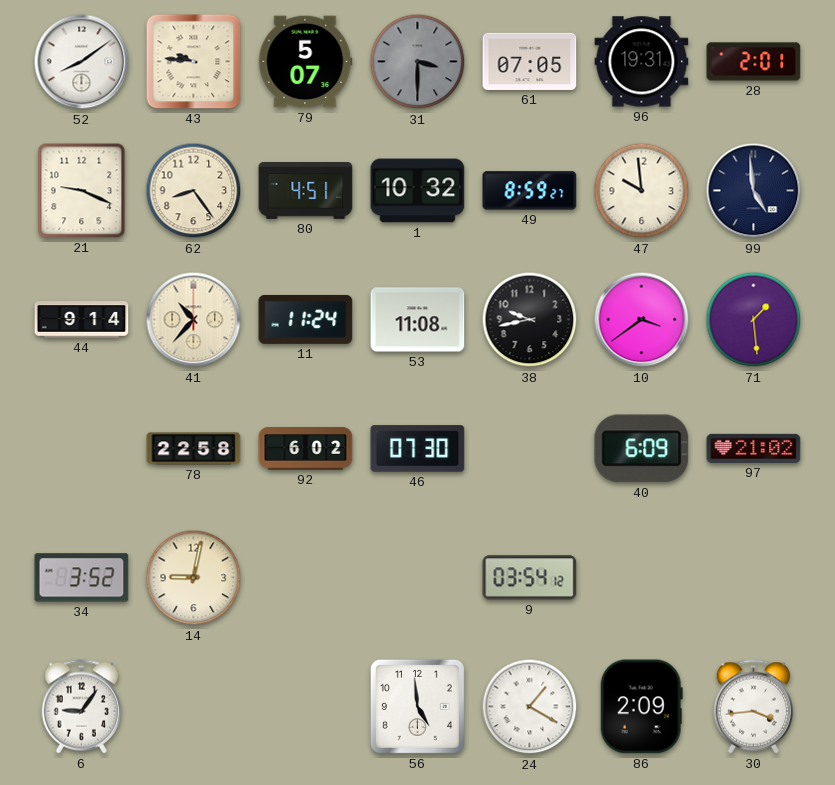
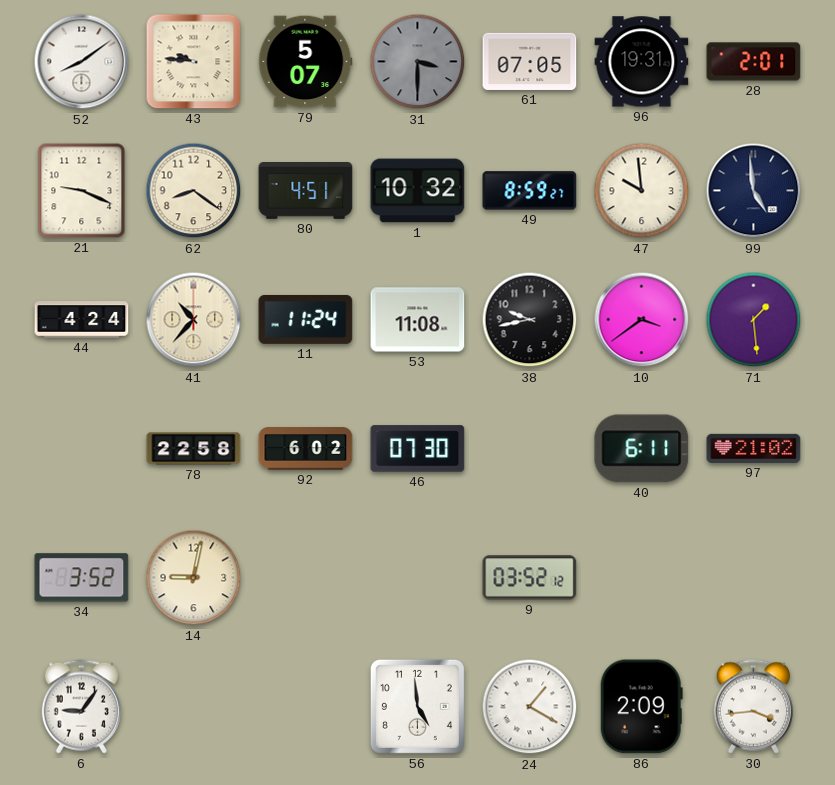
62: 8:24 -> 8:21 (194, 191)
44: 9:14 -> 4:24 (82, 320)
40: 6:09 -> 6:11 (642, 449)
9: 03:54 -> 03:52 (530, 578)
